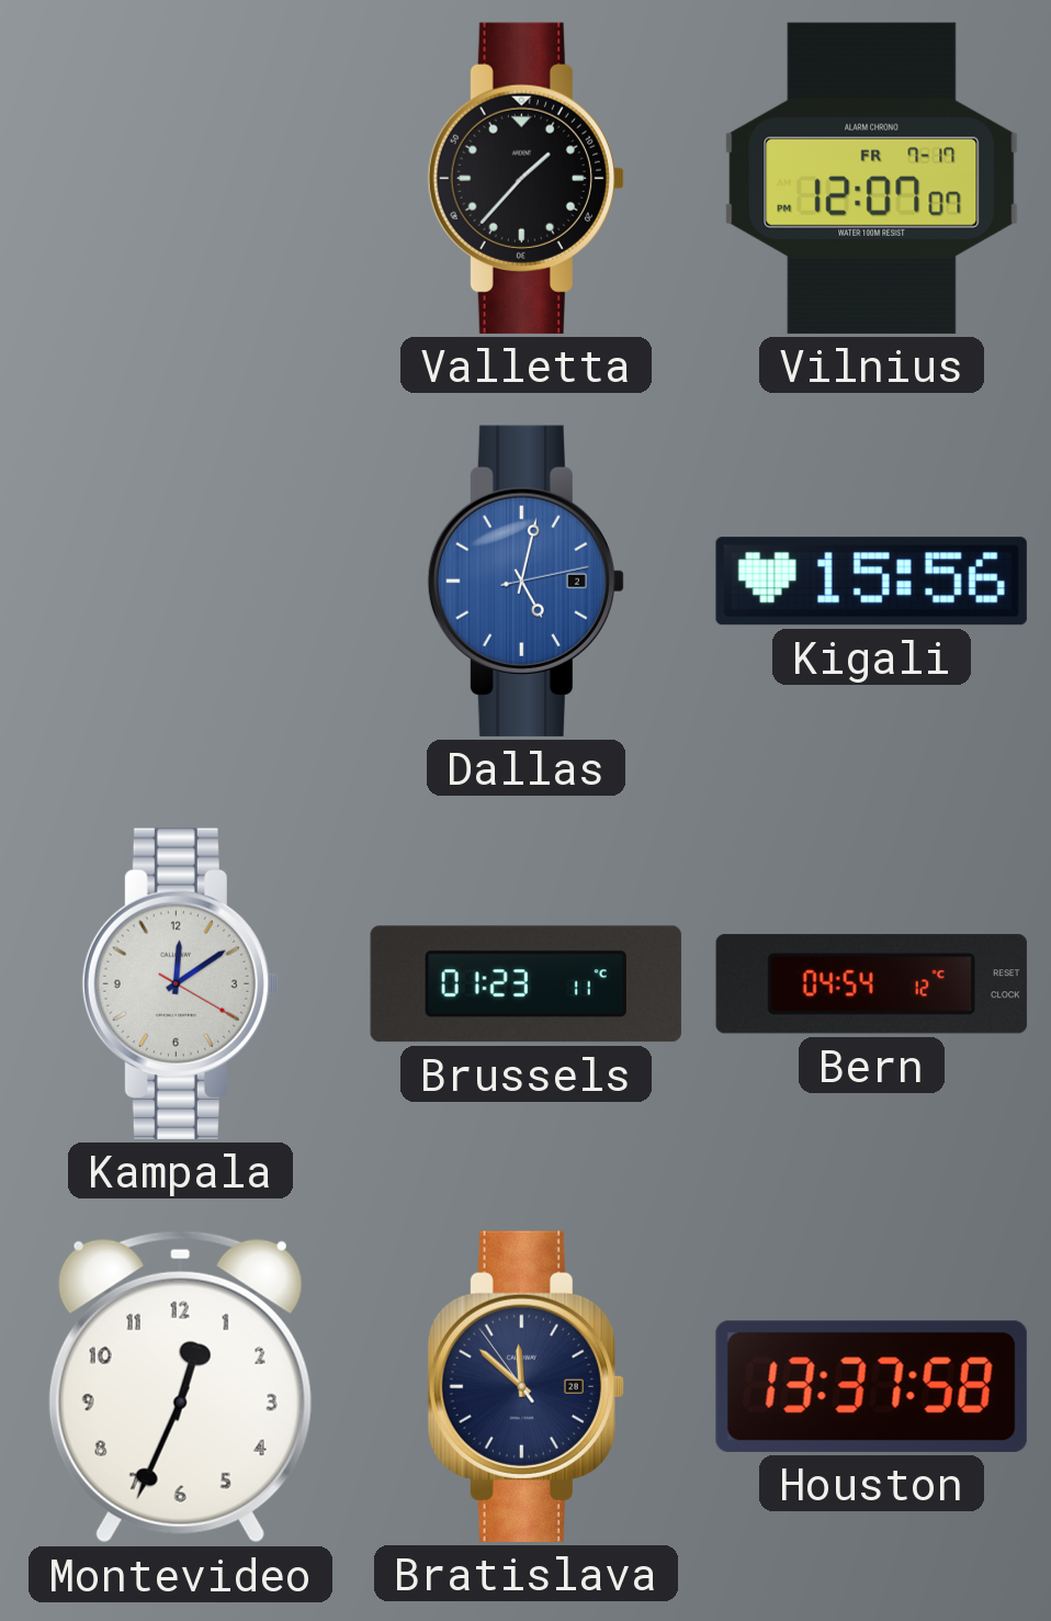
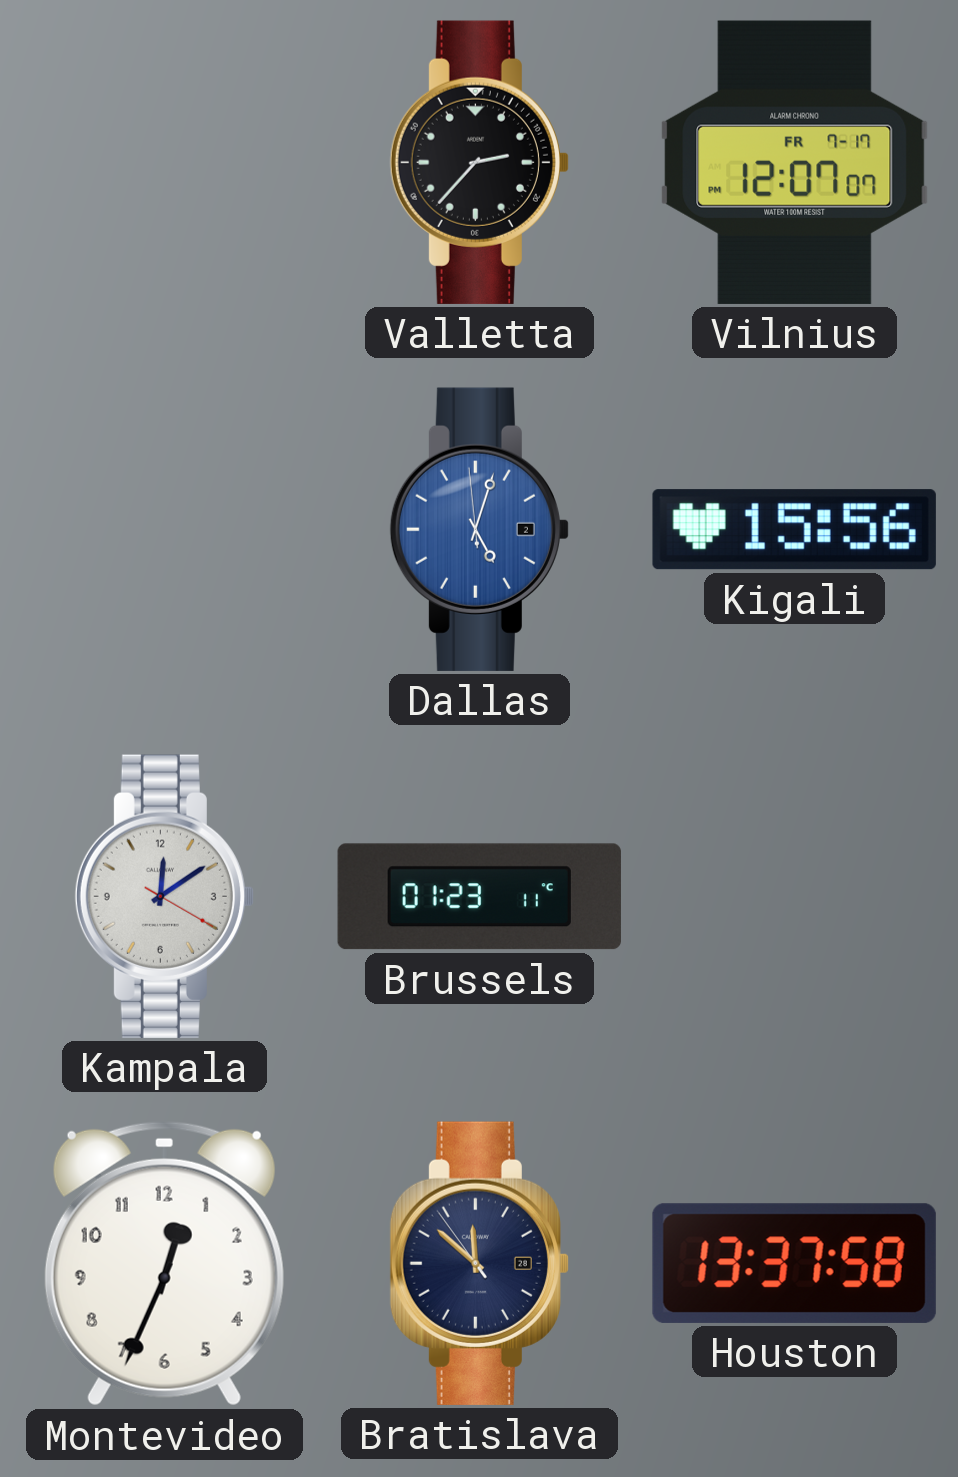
Valletta: 1:37 -> 2:37 (479, 162)
Dallas: 5:02:13 -> 5:02:59 (479, 529)
Bern: 04:54 -> none (871, 984)
